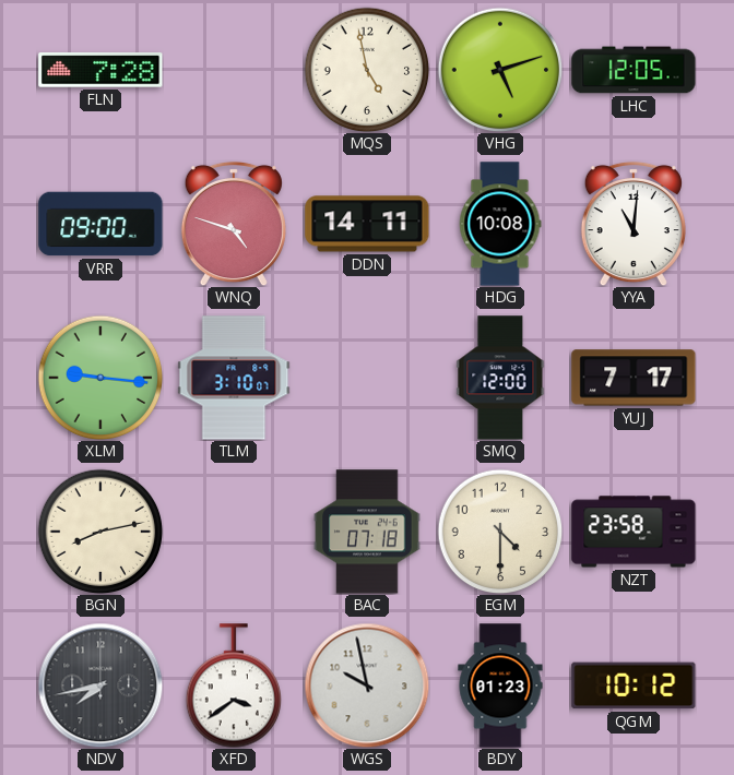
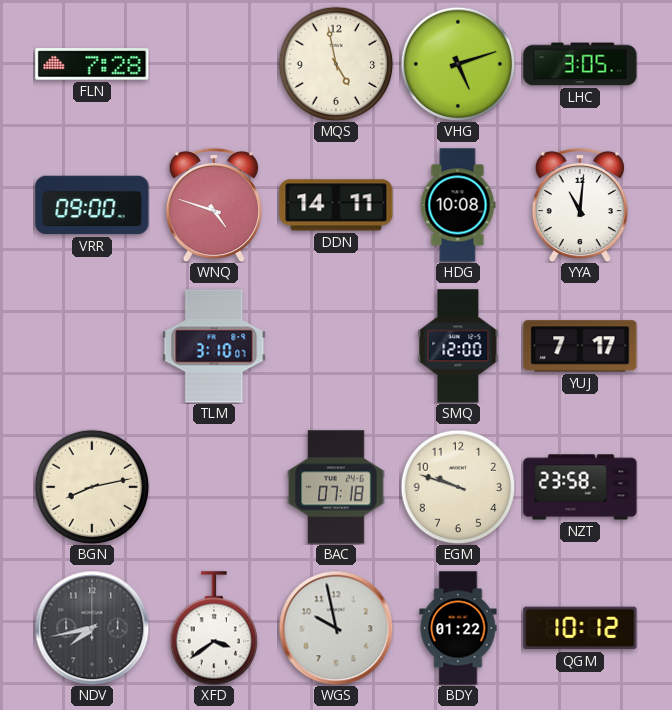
LHC: 12:05 -> 3:05 (580, 64)
XLM: 9:16 -> none (100, 378)
EGM: 4:30 -> 9:48 (458, 487)
BDY: 01:23 -> 01:22 (458, 628)
